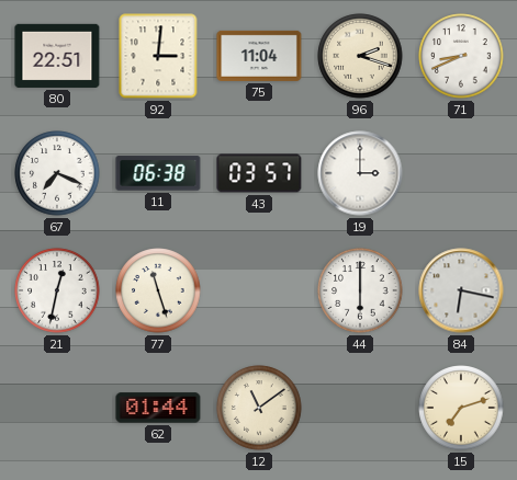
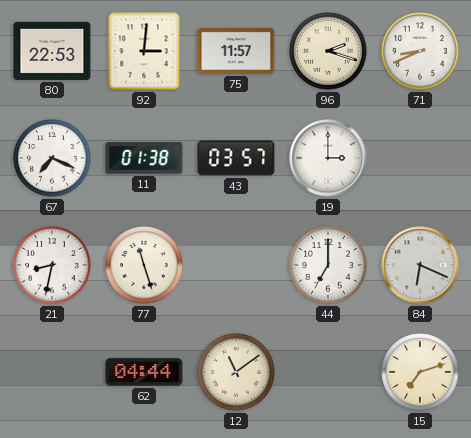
80: 22:51 -> 22:53 (52, 51)
75: 11:04 -> 11:57 (236, 51)
11: 06:38 -> 01:38 (144, 158)
21: 12:32 -> 8:32 (52, 265)
44: 6:00 -> 7:00 (328, 265)
84: 6:17 -> 6:19 (420, 265)
62: 01:44 -> 04:44 (144, 372)
